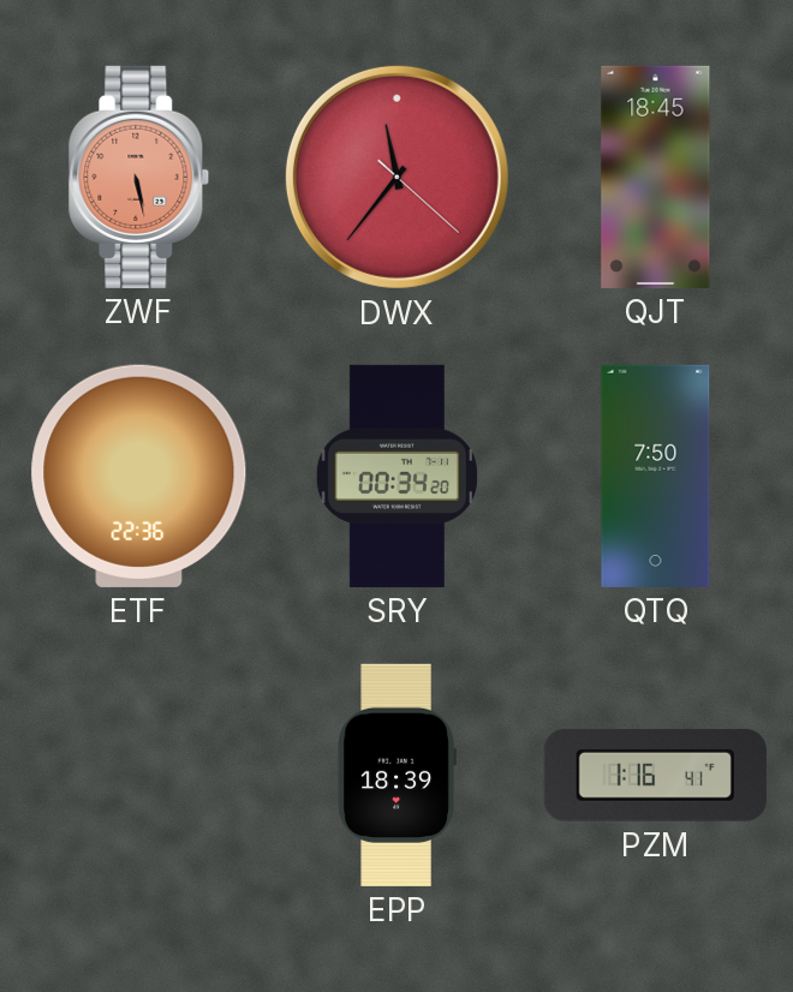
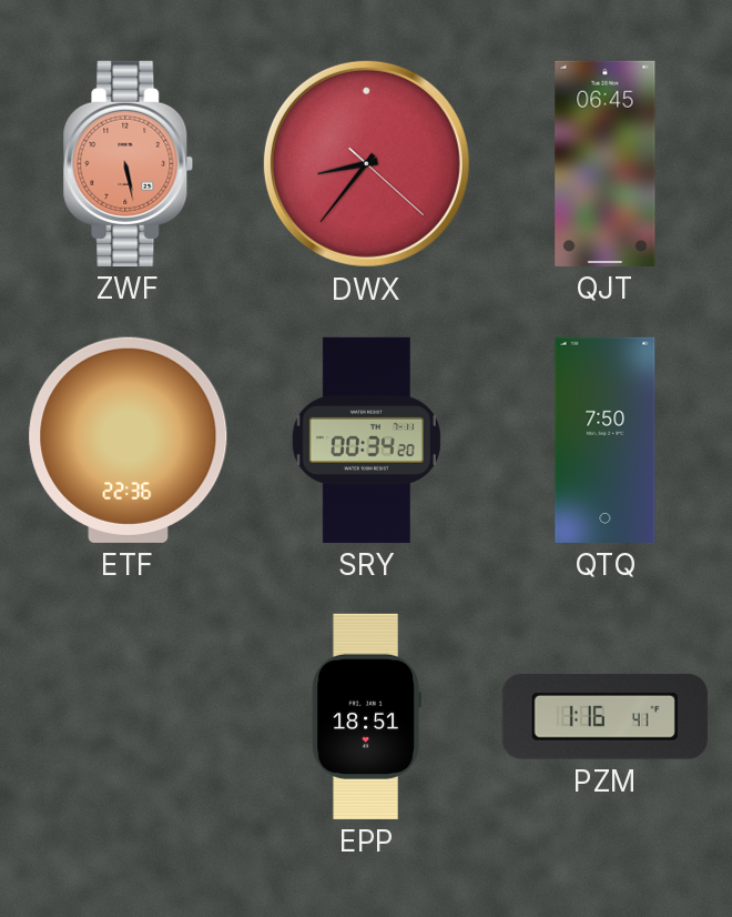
DWX: 11:36 -> 8:36 (366, 163)
QJT: 18:45 -> 06:45 (606, 163)
EPP: 18:39 -> 18:51 (366, 716)
